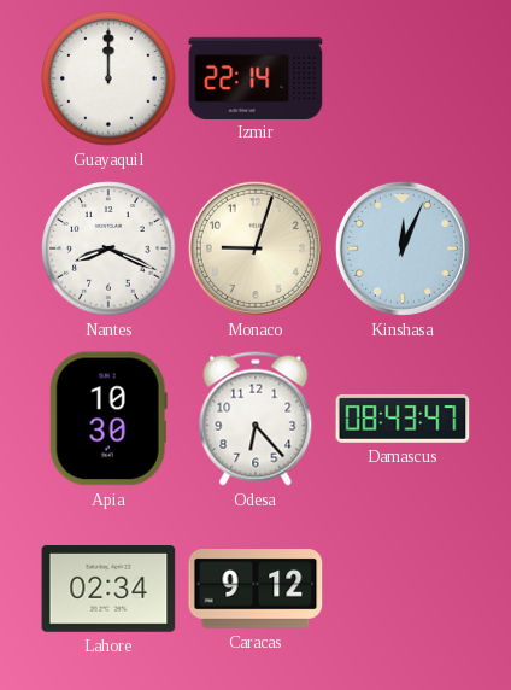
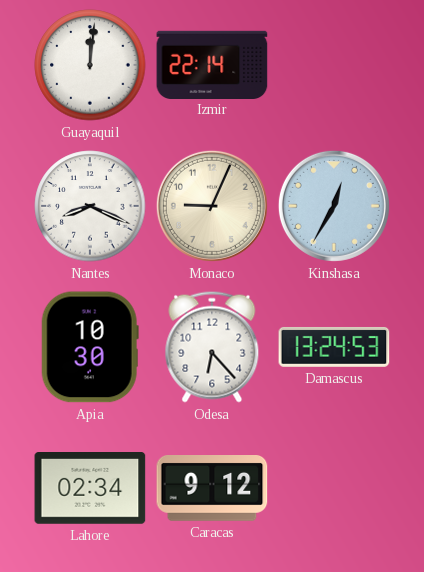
Guayaquil: 12:00 -> 12:01 (90, 65)
Monaco: 9:03 -> 9:04 (212, 206)
Kinshasa: 12:04 -> 12:35 (334, 206)
Damascus: 08:43 -> 13:24 (334, 347)
